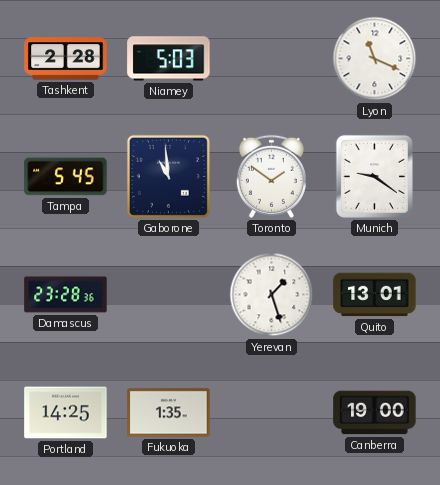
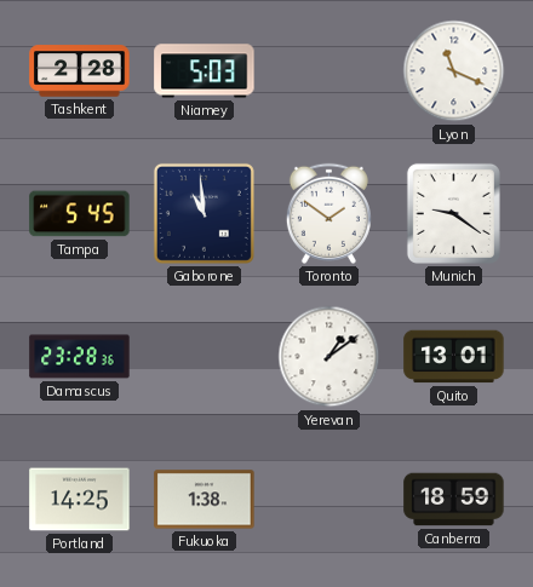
Yerevan: 1:27 -> 1:09 (329, 357)
Fukuoka: 1:35 -> 1:38 (205, 500)
Canberra: 19:00 -> 18:59 (454, 500)
